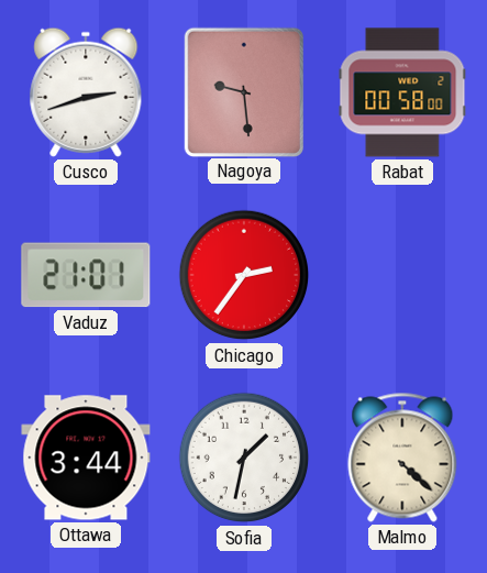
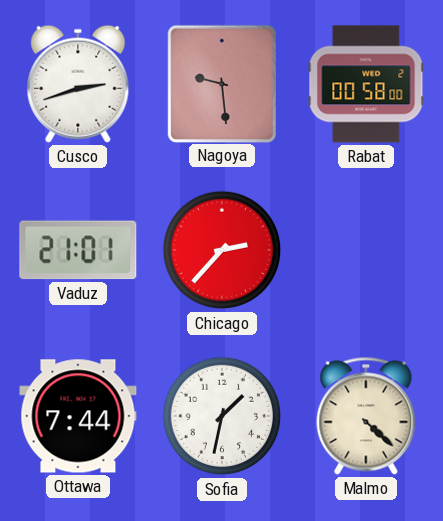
Chicago: 2:36 -> 2:37 (222, 250)
Ottawa: 3:44 -> 7:44 (78, 416)
